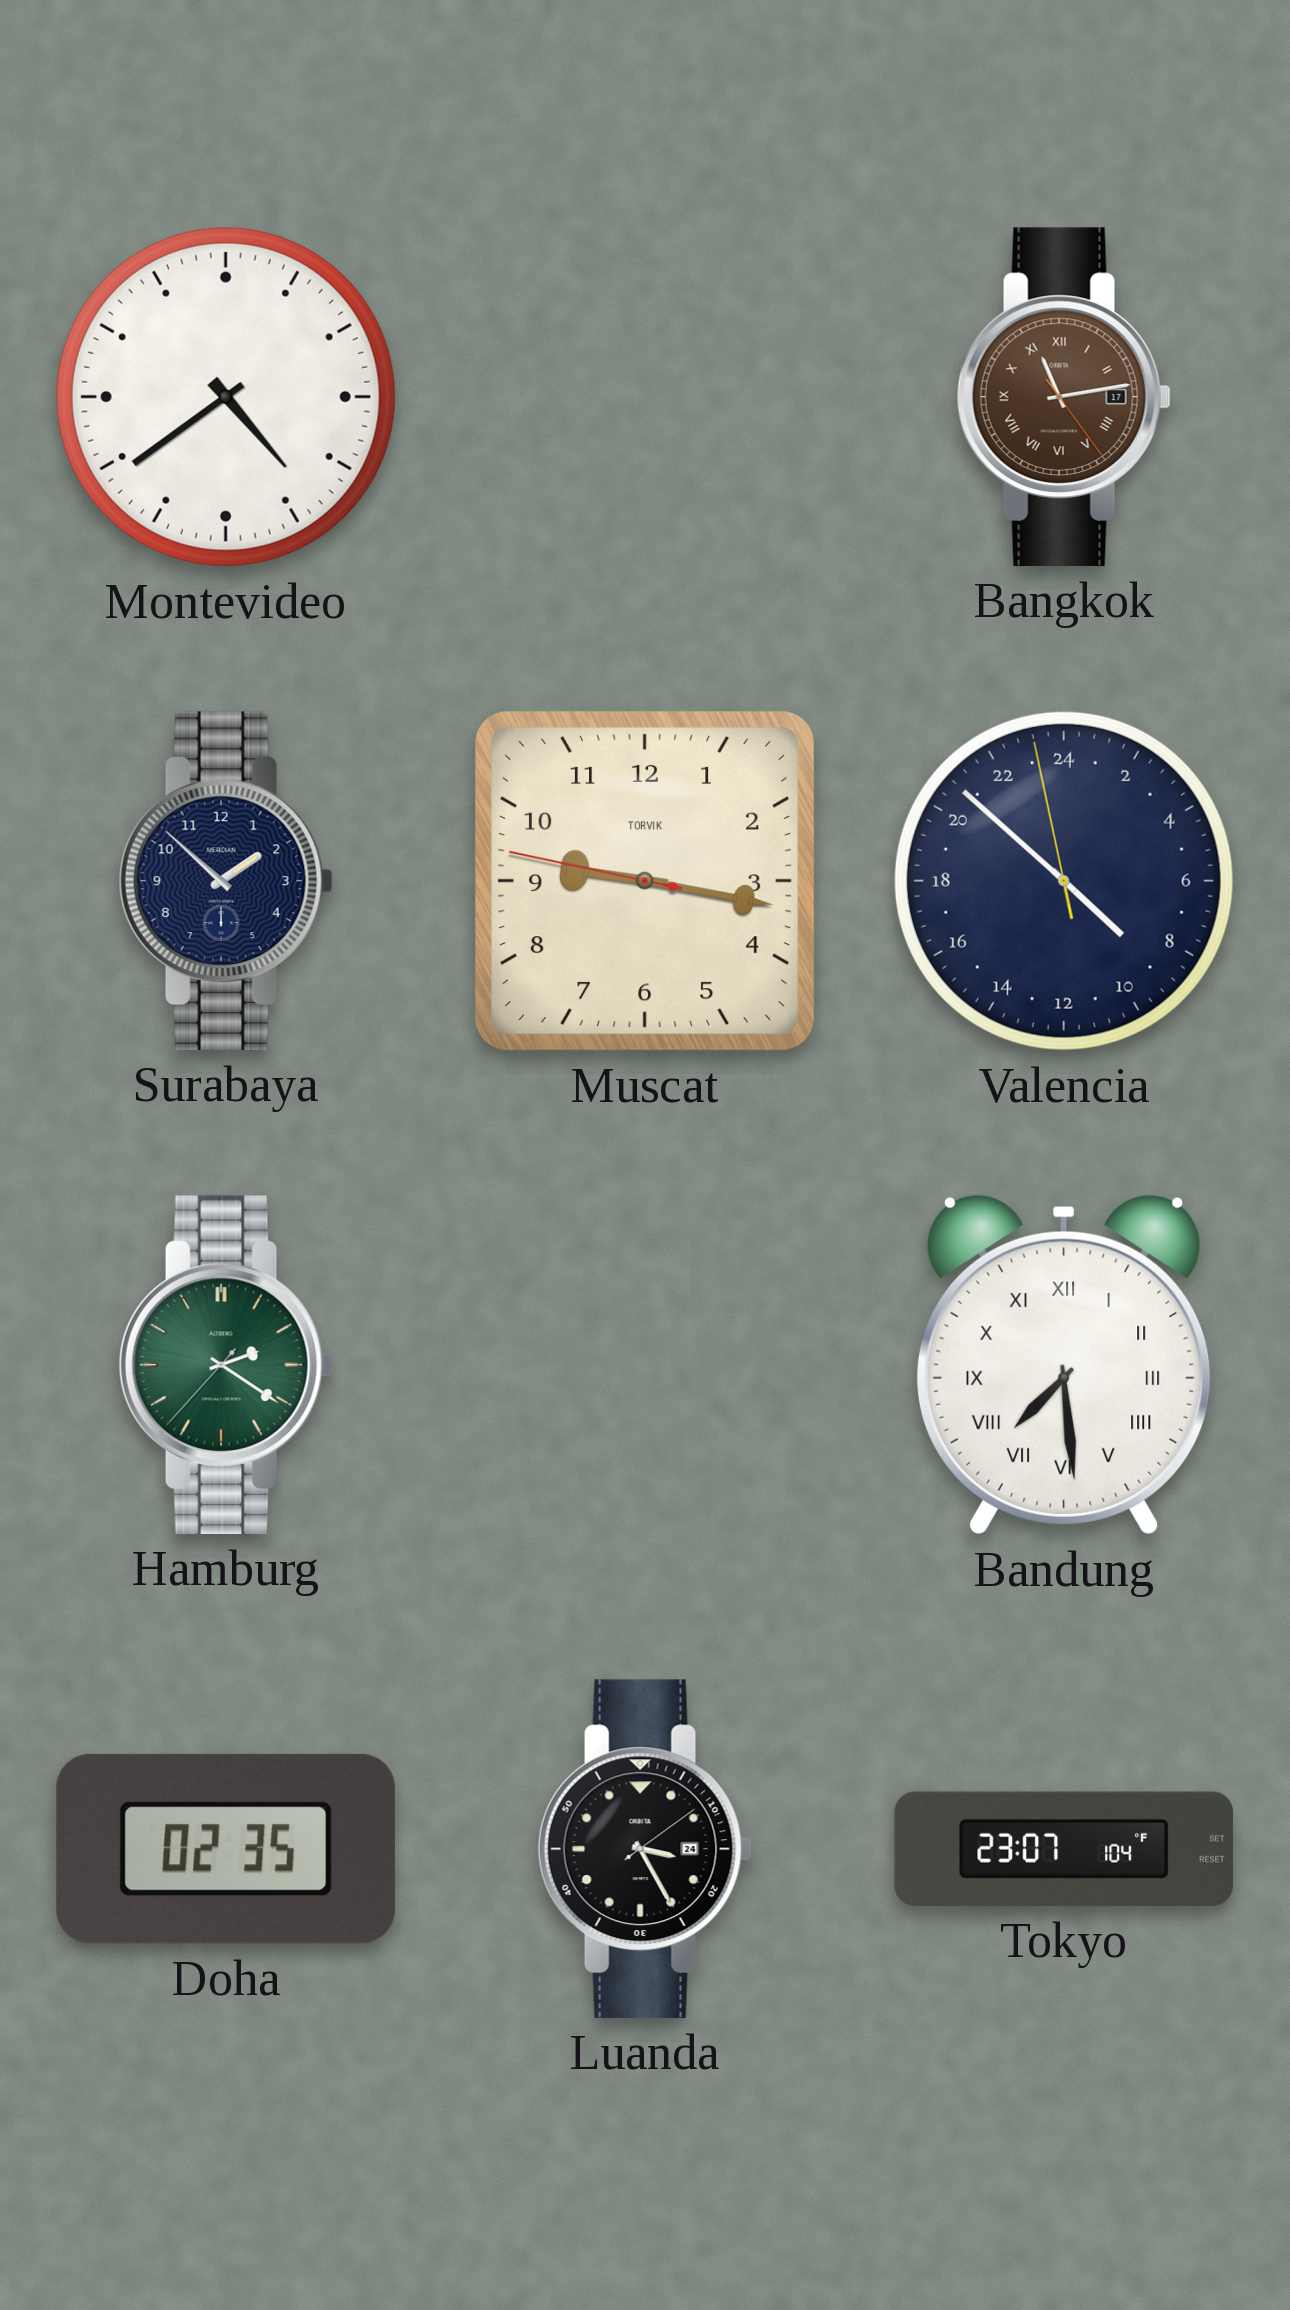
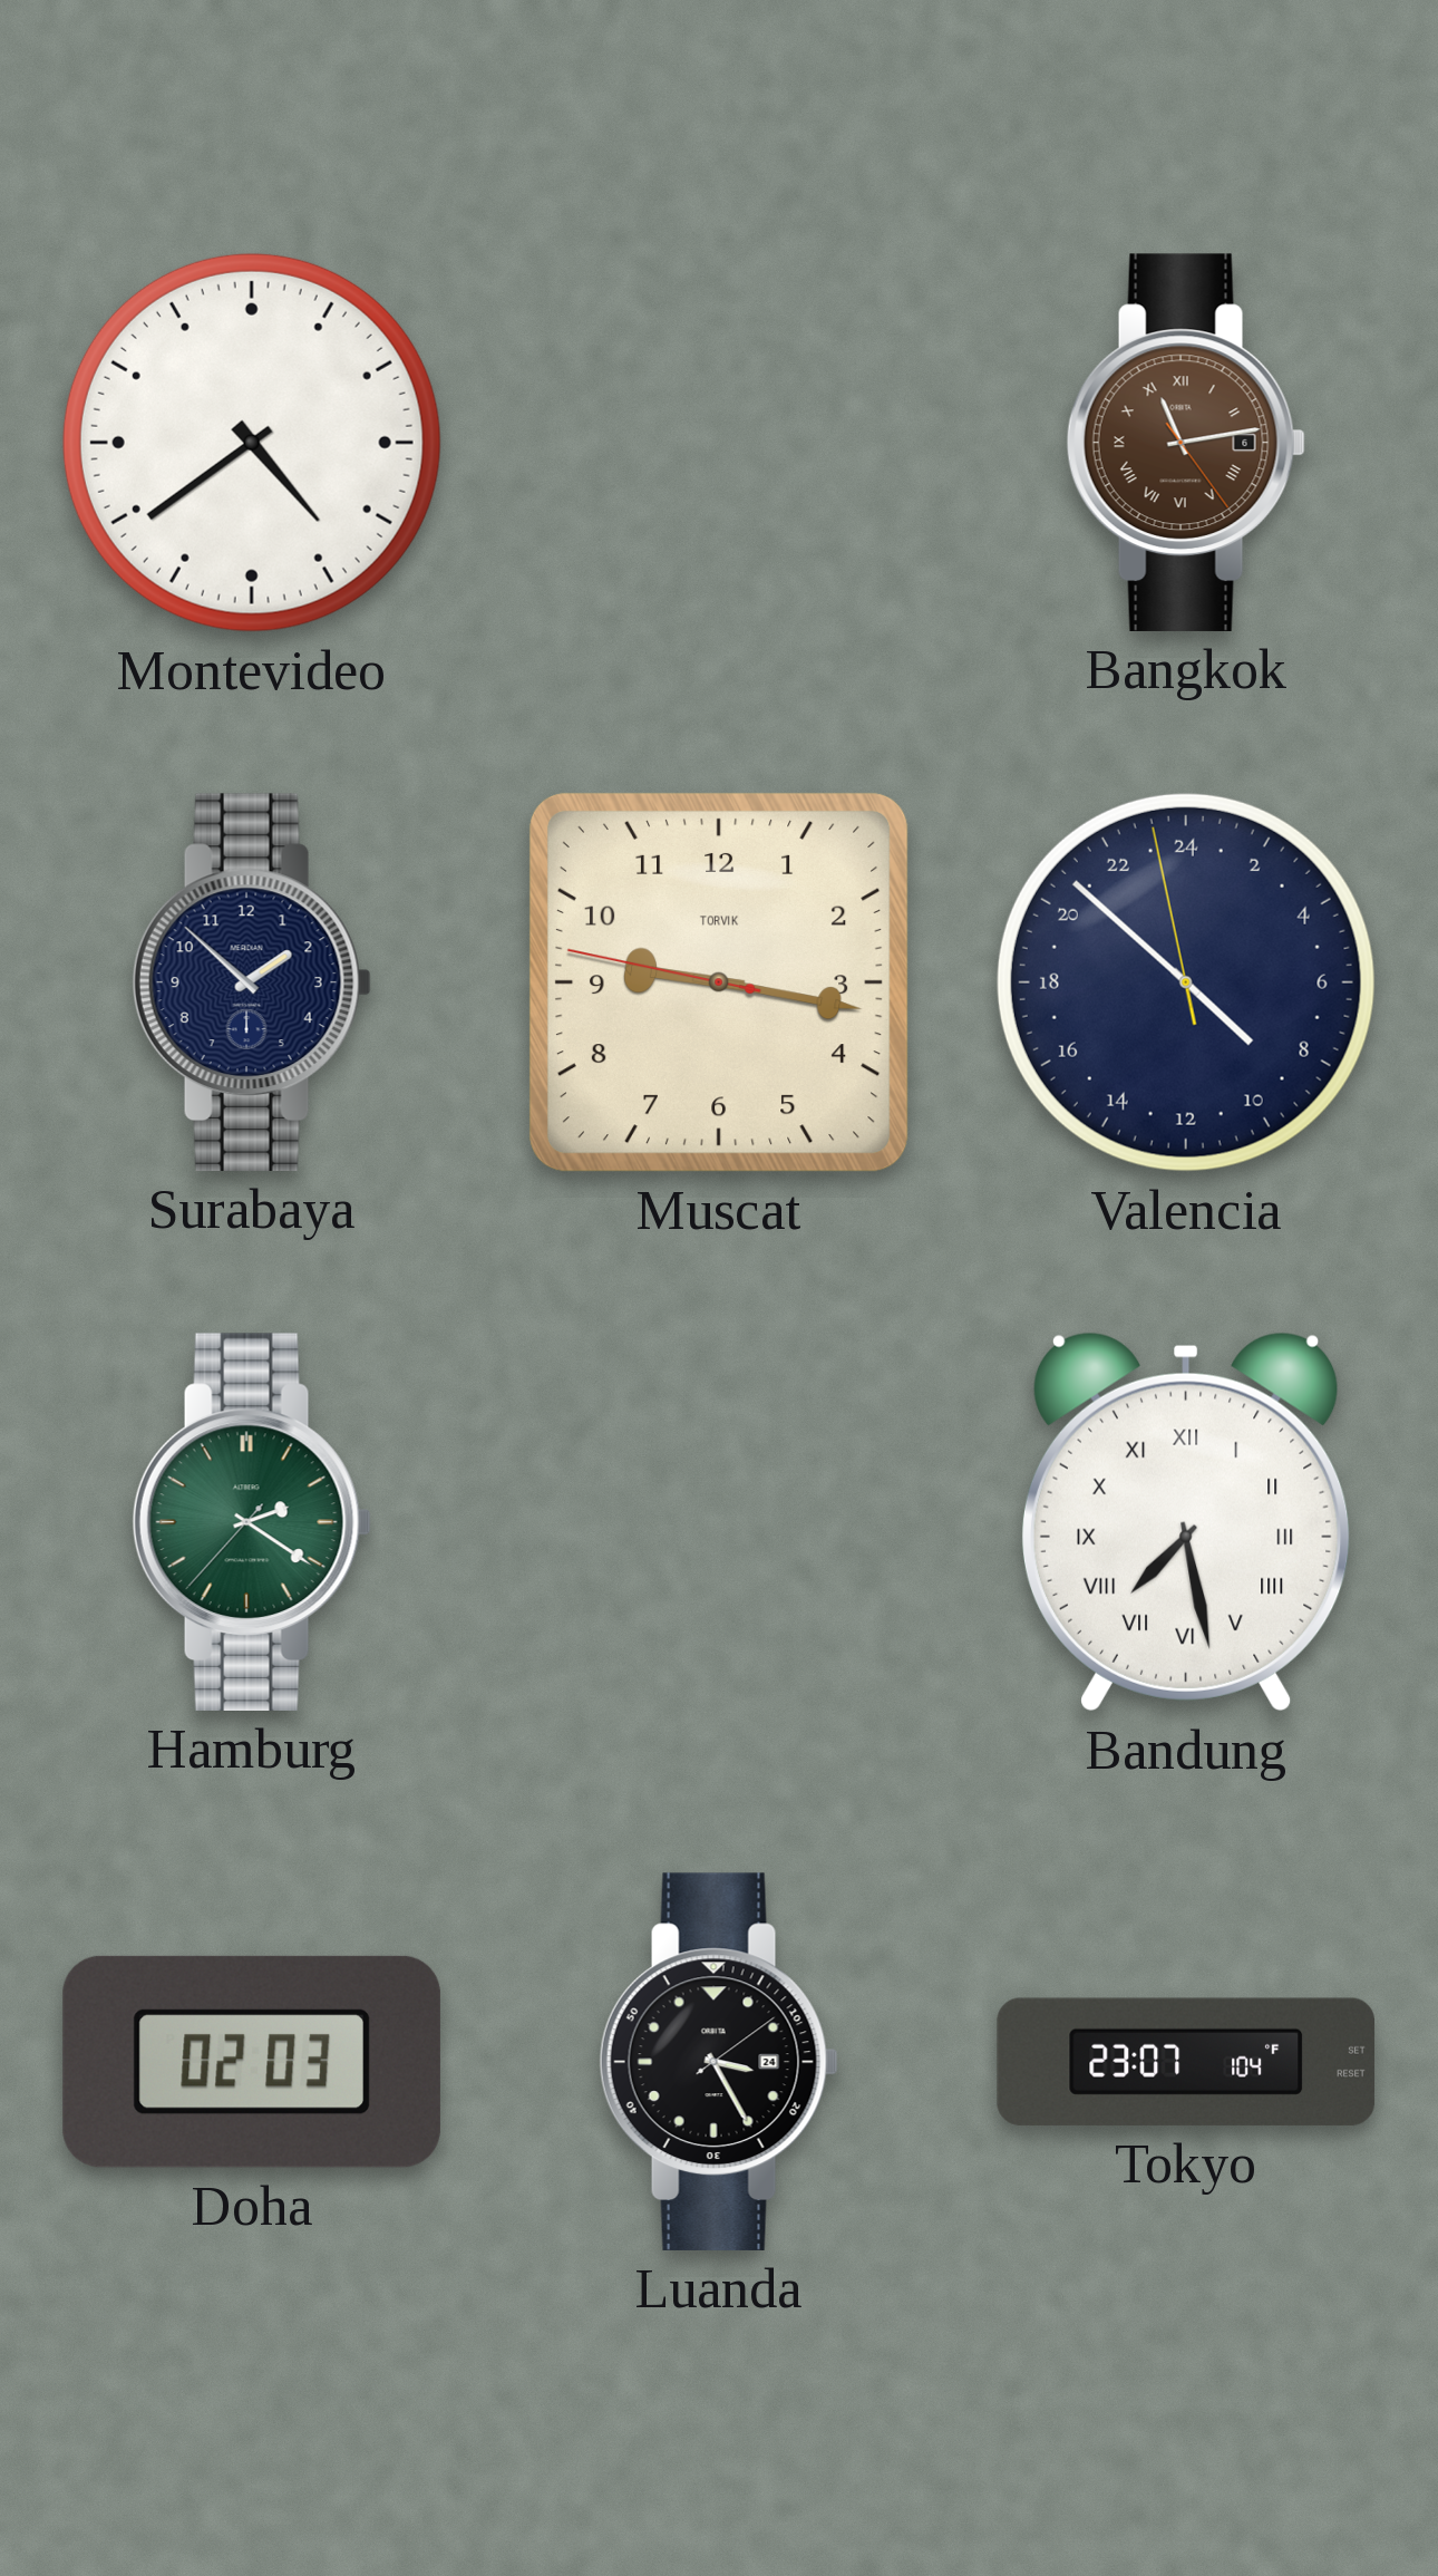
Bangkok date: 17 -> 6 (1186, 443)
Bandung: 7:29 -> 7:28 (1186, 1522)
Doha: 02:35 -> 02:03 (252, 2062)
